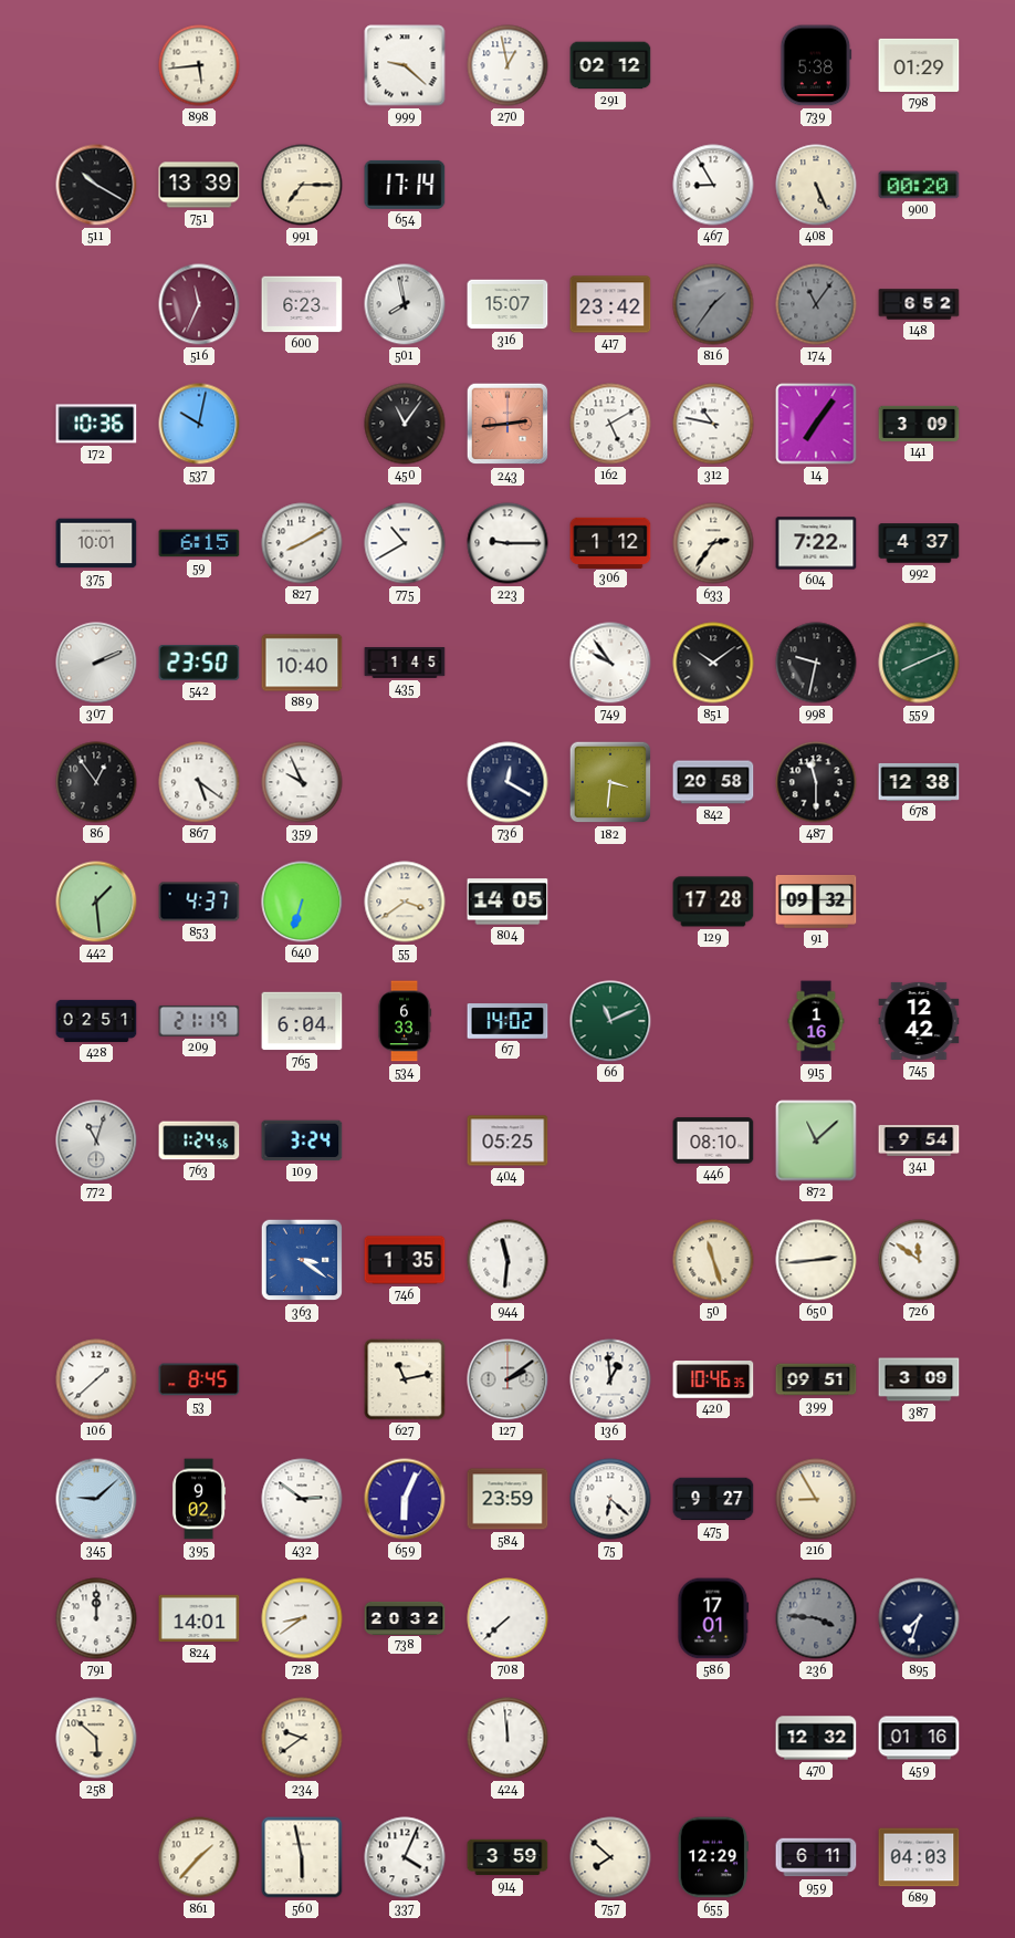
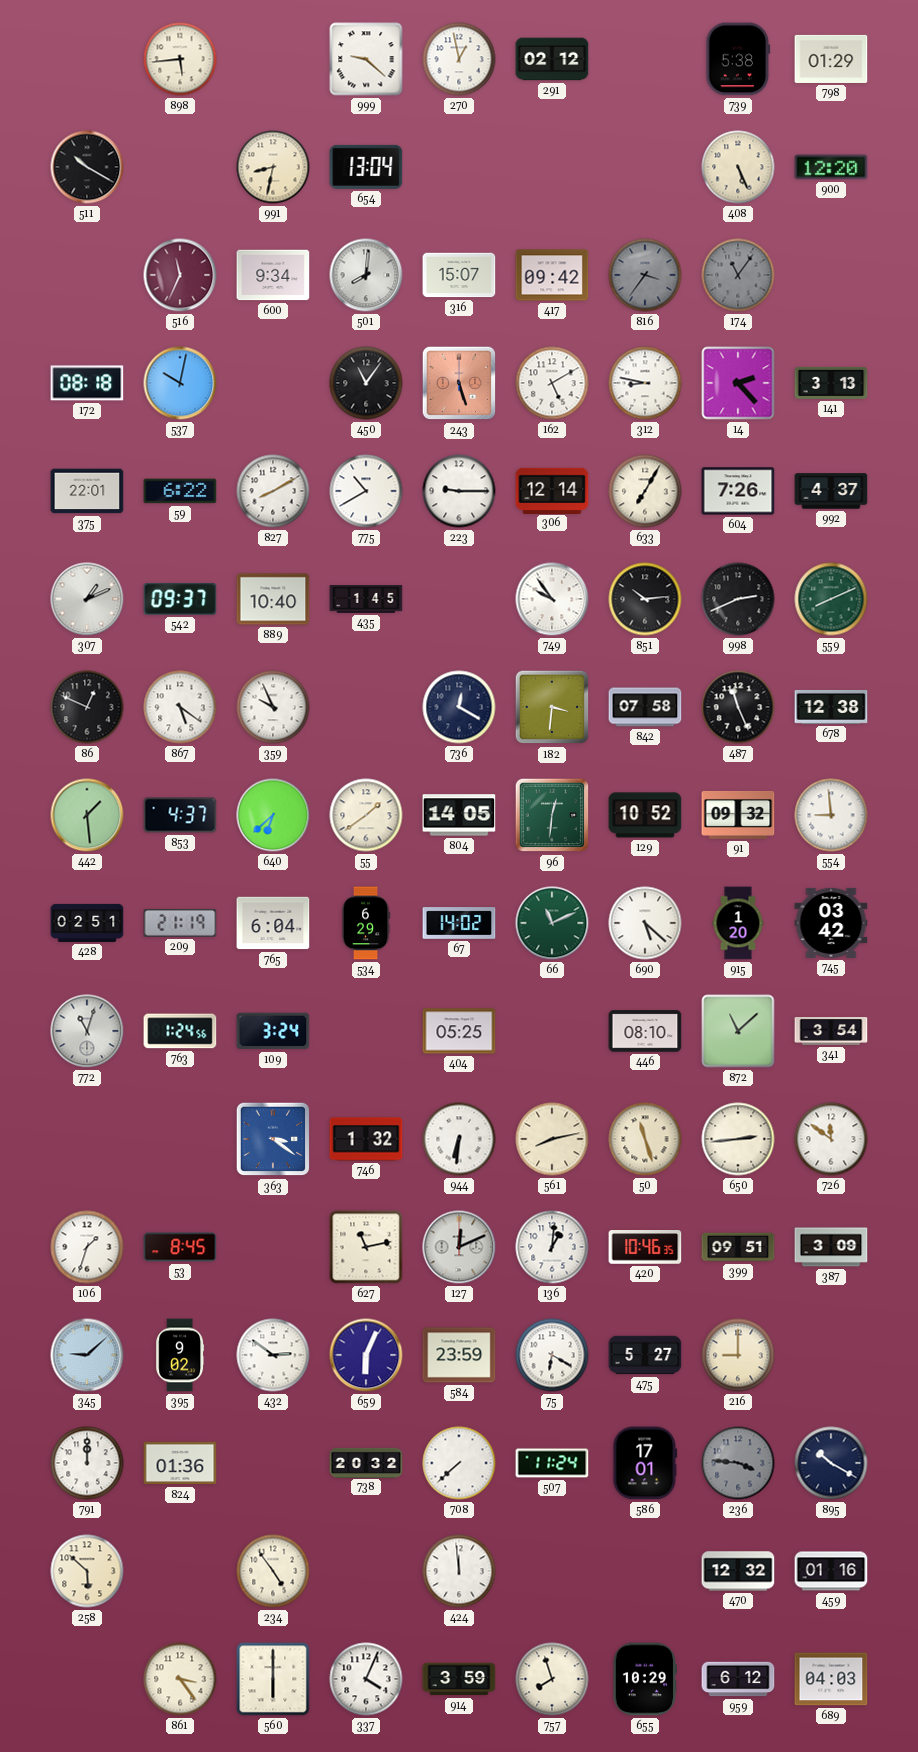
751: 13:39 -> none (199, 185)
991: 7:15 -> 8:32 (273, 167)
654: 17:14 -> 13:04 (366, 167)
467: 8:55 -> none (713, 185)
900: 00:20 -> 12:20 (831, 167)
600: 6:23 -> 9:34 (273, 275)
501: 7:58 -> 8:01 (366, 275)
417: 23:42 -> 09:42 (552, 275)
816: 1:36 -> 3:36 (645, 275)
148: 6:52 -> none (919, 304)
172: 10:36 -> 08:18 (87, 383)
243: 2:44 -> 5:27 (459, 383)
312: 10:47 -> 8:47 (645, 383)
14: 7:06 -> 2:23 (738, 383)
141: 3:09 -> 3:13 (831, 383)
375: 10:01 -> 22:01 (87, 491)
59: 6:15 -> 6:22 (180, 491)
306: 1:12 -> 12:14 (552, 490)
633: 2:36 -> 7:05 (645, 491)
604: 7:22 -> 7:26 (738, 491)
307: 2:11 -> 1:11 (87, 599)
542: 23:50 -> 09:37 (180, 600)
851: 10:09 -> 10:14 (645, 599)
998: 9:32 -> 2:41 (738, 599)
86: 12:54 -> 12:49 (87, 707)
842: 20:58 -> 07:58 (645, 707)
487: 11:30 -> 11:26 (738, 707)
640: 6:33 -> 6:38 (273, 815)
55: 3:39 -> 1:39 (366, 815)
96: none -> 12:31 (552, 815)
129: 17:28 -> 10:52 (645, 815)
554: none -> 8:59 (831, 815)
534: 6:33 -> 6:29 (366, 923)
690: none -> 5:22 (645, 923)
915: 1:16 -> 1:20 (738, 923)
745: 12:42 -> 03:42 (831, 923)
341: 9:54 -> 3:54 (831, 1032)
746: 1:35 -> 1:32 (366, 1139)
944: 11:31 -> 6:31 (459, 1139)
561: none -> 8:13 (552, 1139)
106: 1:38 -> 1:33 (87, 1247)
127: 2:09 -> 12:11 (459, 1247)
136: 12:59 -> 1:01 (552, 1247)
75: 6:22 -> 6:20 (552, 1355)
475: 9:27 -> 5:27 (645, 1355)
216: 8:55 -> 9:00 (738, 1355)
824: 14:01 -> 01:36 (180, 1463)
728: 8:39 -> none (302, 1618)
507: none -> 11:24 (552, 1463)
895: 7:33 -> 10:20 (831, 1463)
234: 9:39 -> 4:54 (273, 1571)
861: 1:37 -> 3:24 (180, 1679)
560: 5:58 -> 6:00 (273, 1679)
757: 7:52 -> 7:57 (552, 1679)
655: 12:29 -> 10:29 (645, 1679)
959: 6:11 -> 6:12 (738, 1679)
